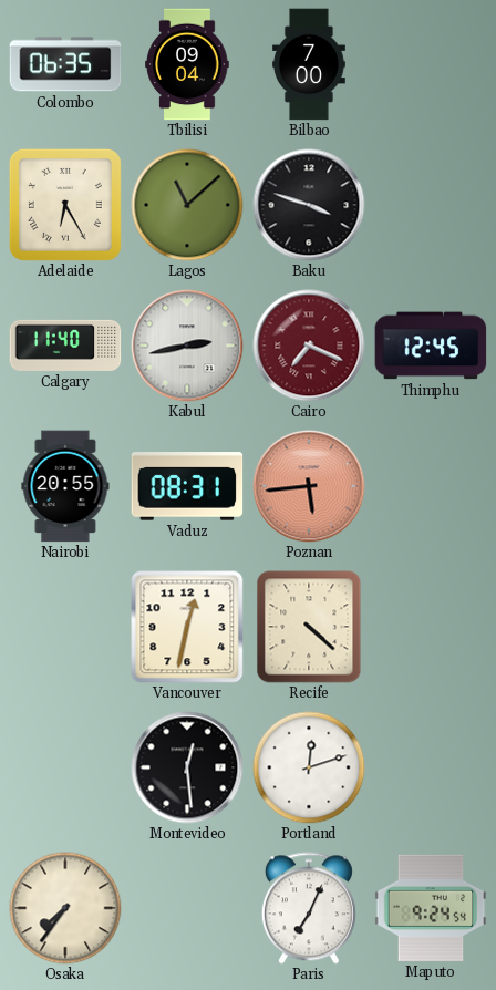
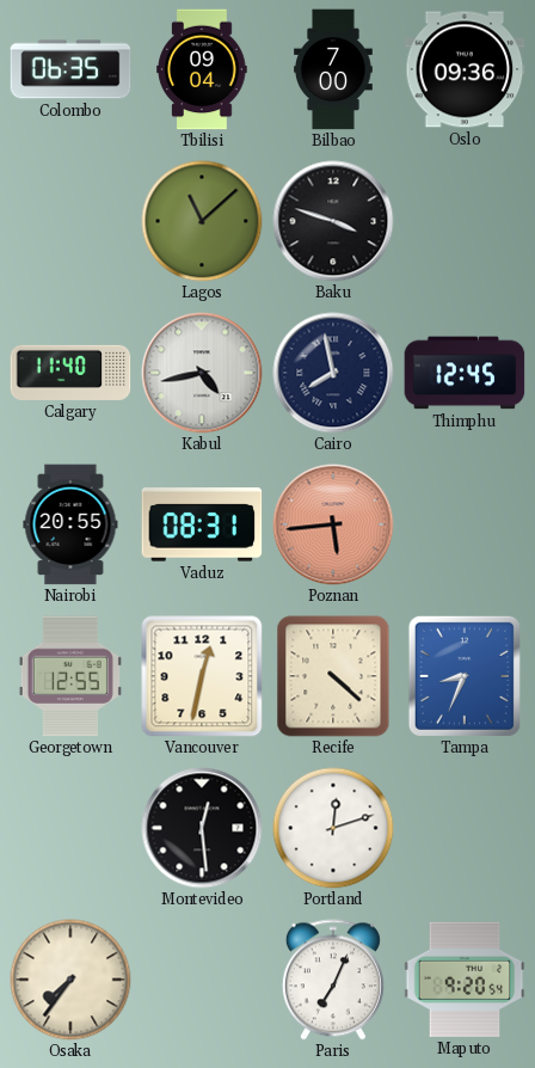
Oslo: none -> 09:36 (465, 69)
Adelaide: 6:25 -> none (65, 205)
Kabul: 2:43 -> 4:43 (202, 373)
Cairo: 7:19 -> 7:58 (333, 373)
Cairo dial: burgundy -> navy (333, 373)
Georgetown: none -> 12:55 (70, 676)
Tampa: none -> 8:34 (465, 676)
Maputo: 9:24 -> 9:20 (465, 980)
